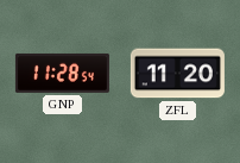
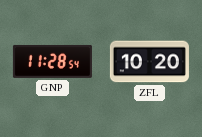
ZFL: 11:20 -> 10:20 (149, 62)
